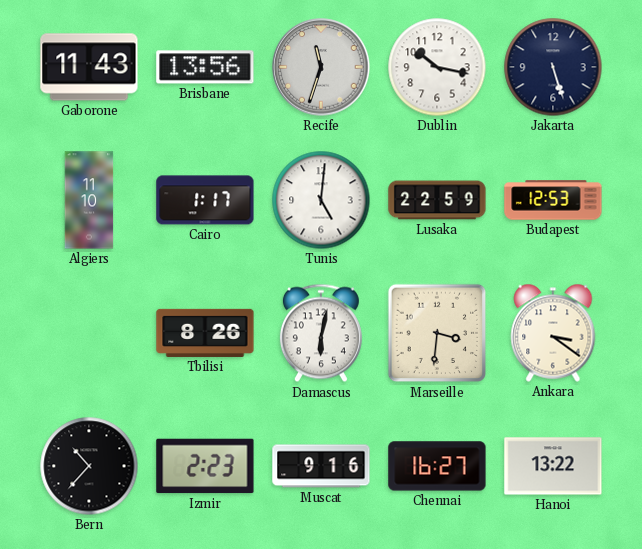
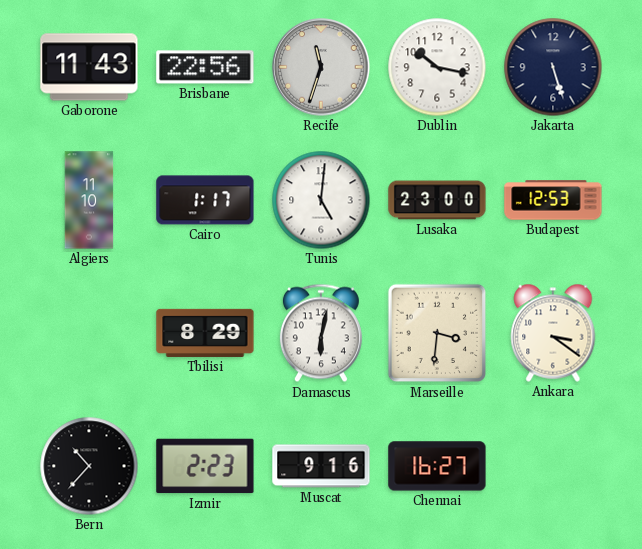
Brisbane: 13:56 -> 22:56 (205, 67)
Lusaka: 22:59 -> 23:00 (437, 200)
Tbilisi: 8:26 -> 8:29 (205, 333)
Hanoi: 13:22 -> none (553, 466)
